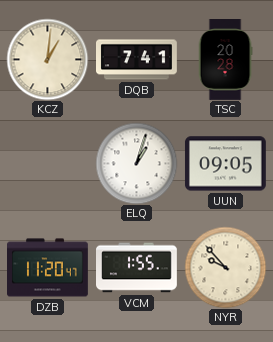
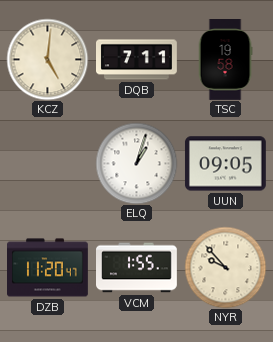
KCZ: 1:01 -> 5:01 (47, 59)
DQB: 7:41 -> 7:11 (137, 60)
TSC: 20:28 -> 19:58 (225, 60)
